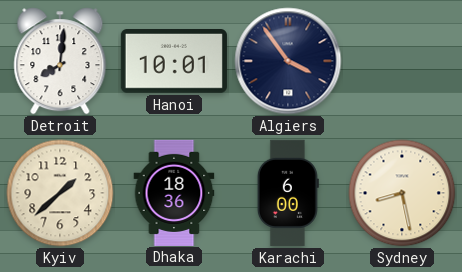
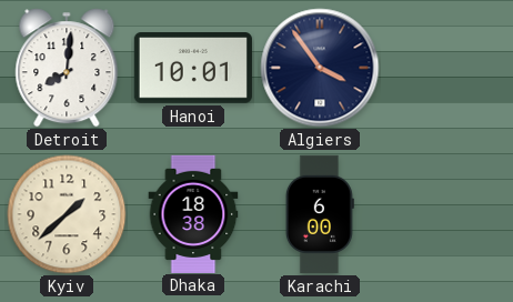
Dhaka: 18:36 -> 18:38 (193, 213)
Sydney: 8:28 -> none (402, 193)
